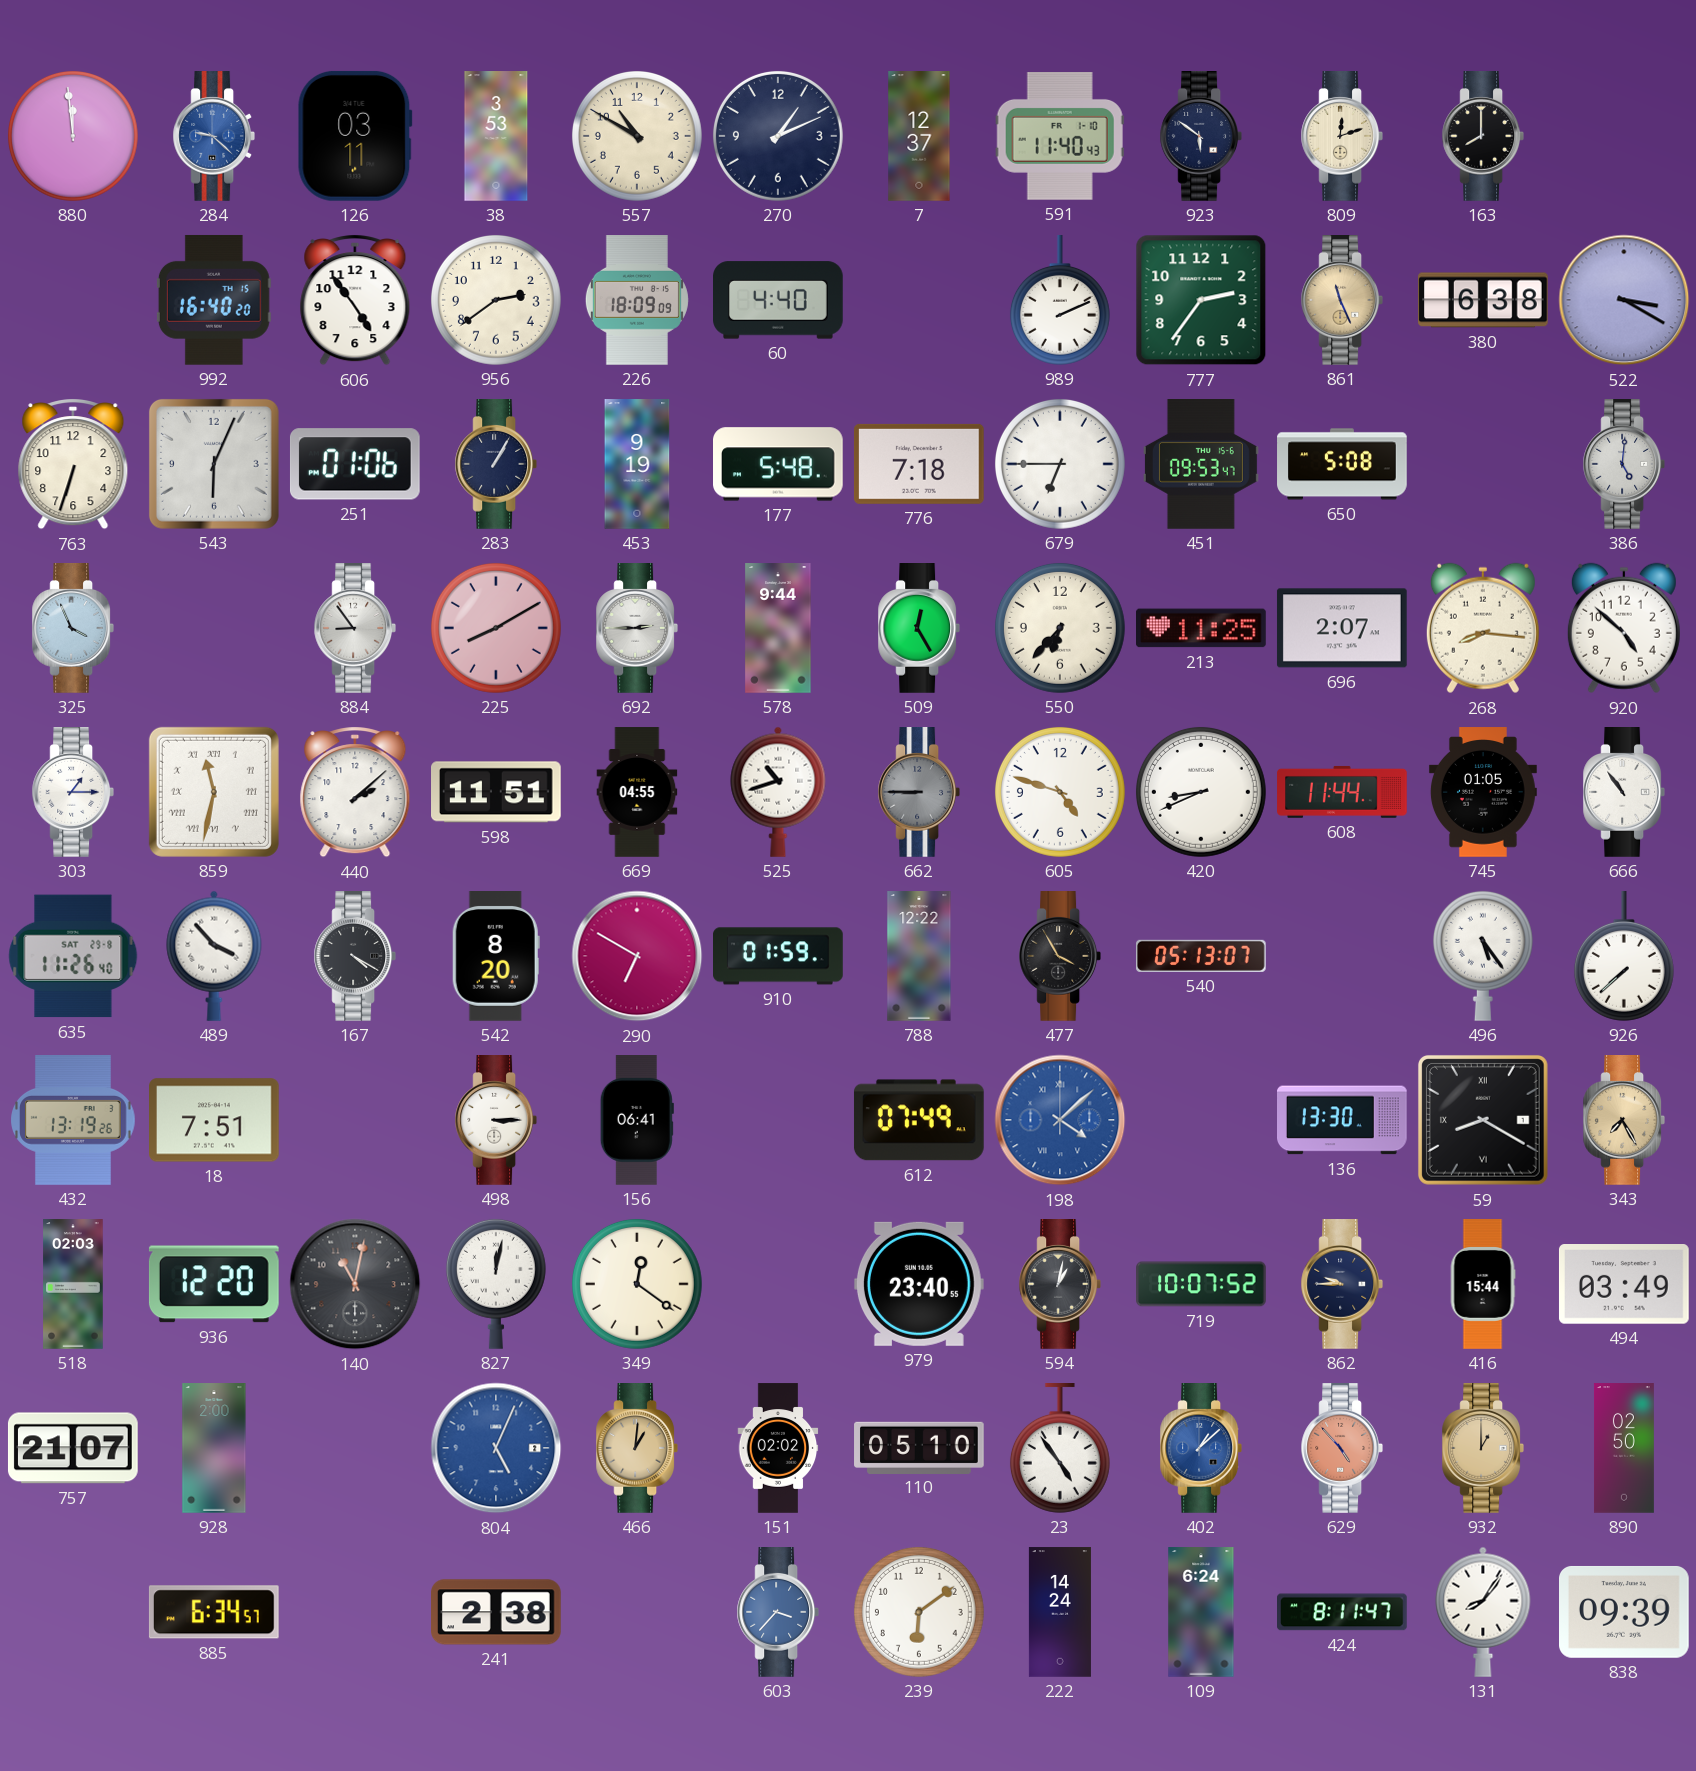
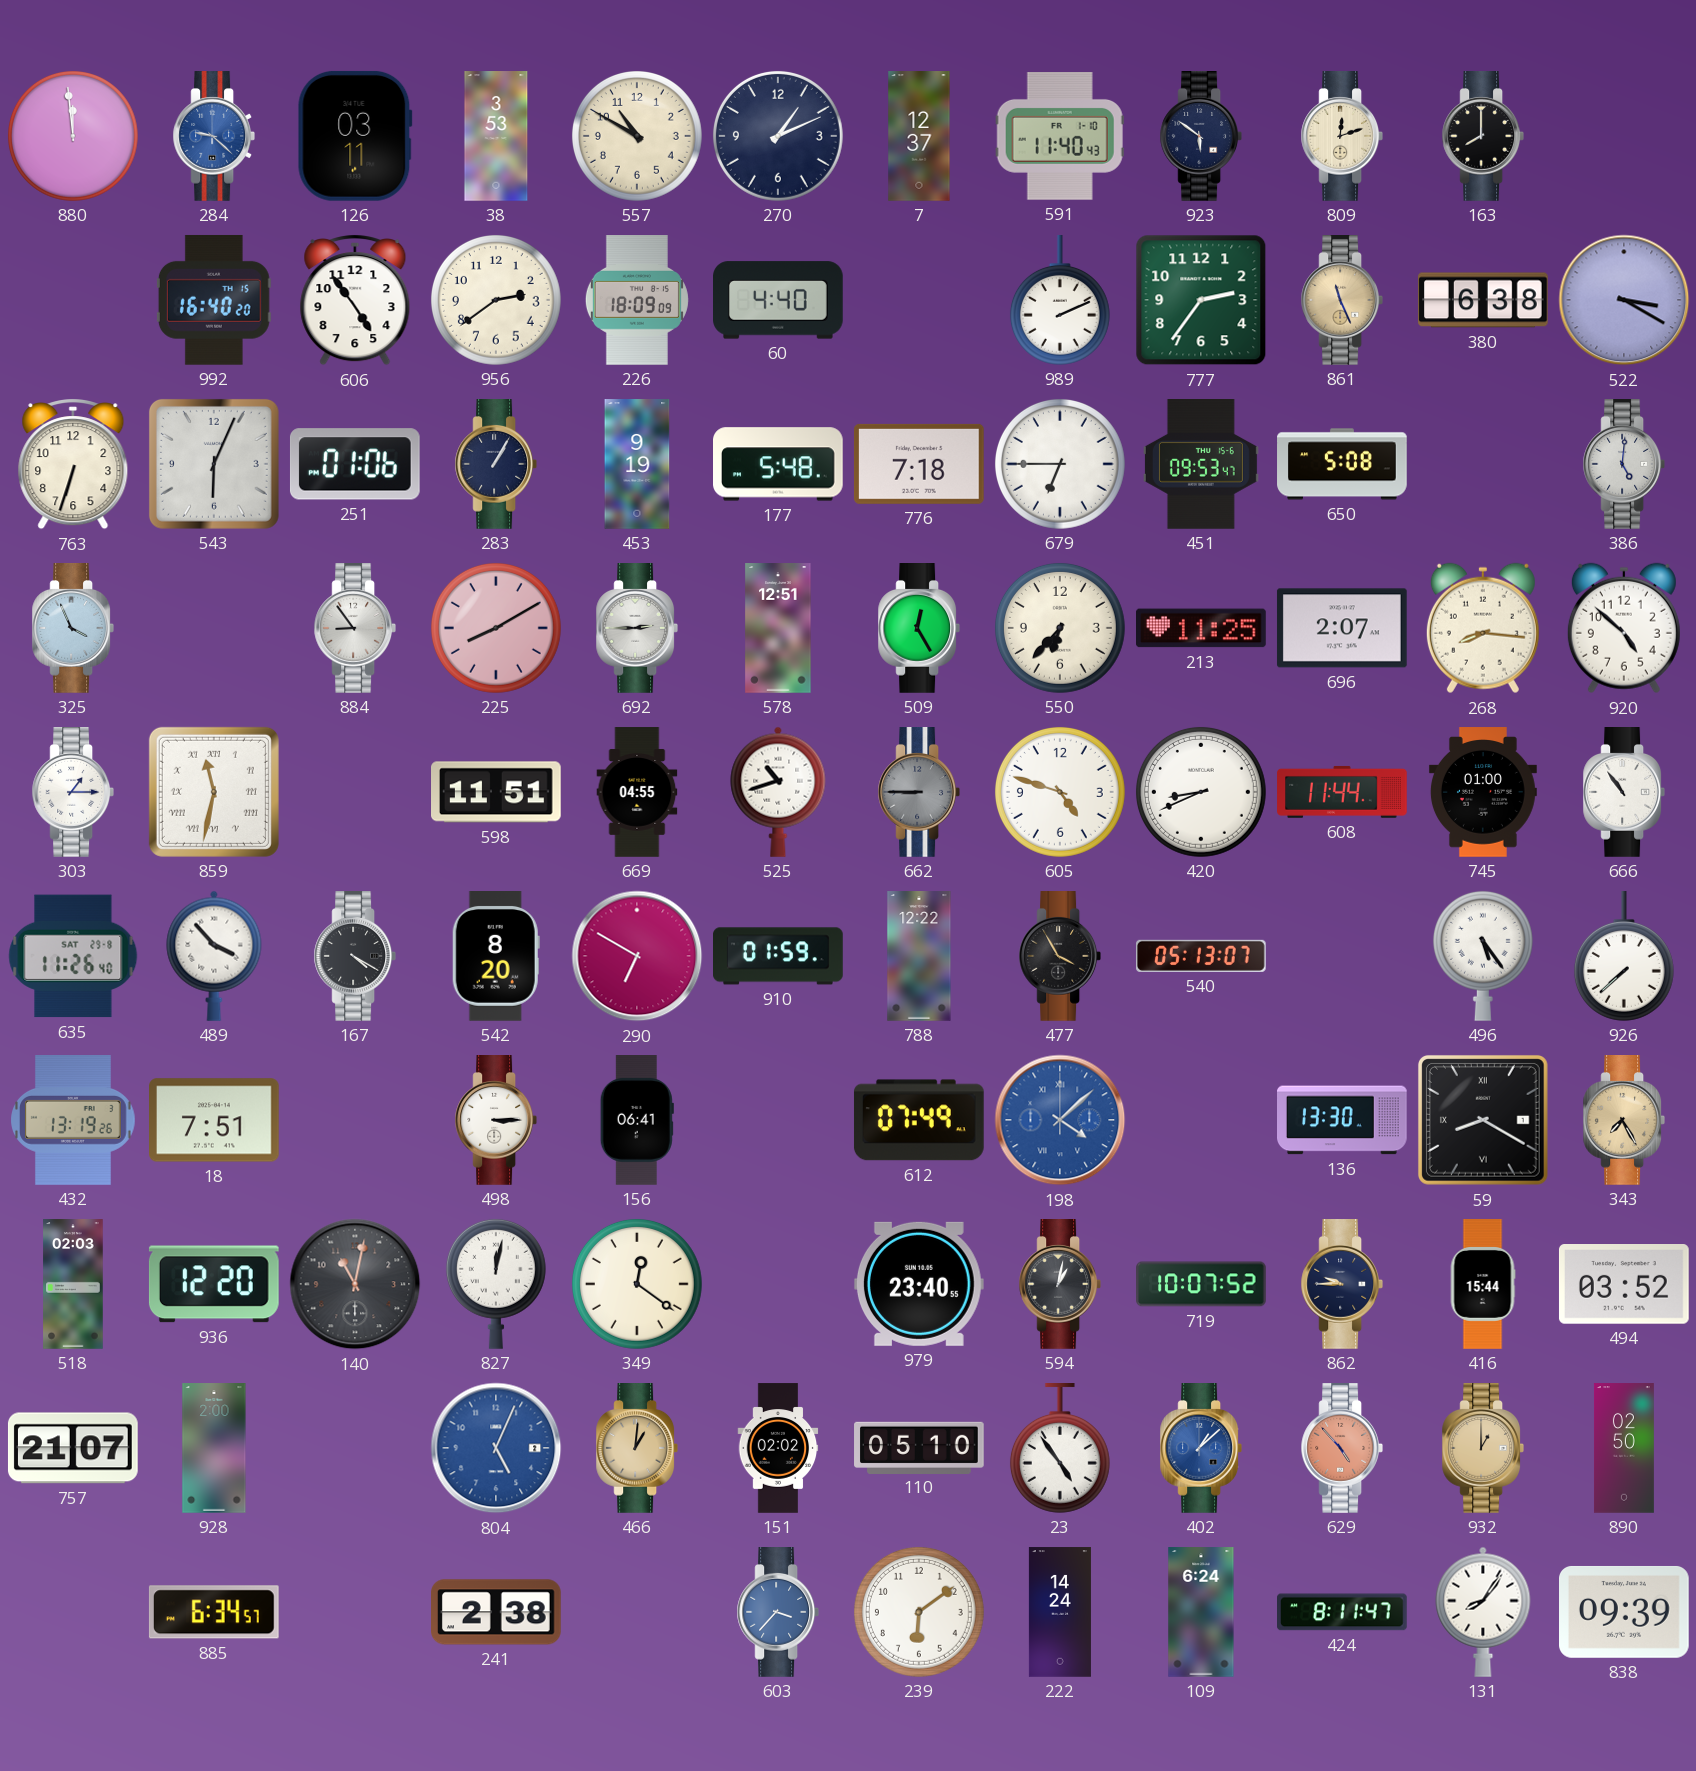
578: 9:44 -> 12:51 (778, 628)
440: 2:08 -> none (355, 792)
745: 01:05 -> 01:00 (1483, 792)
494: 03:49 -> 03:52 (1624, 1285)
